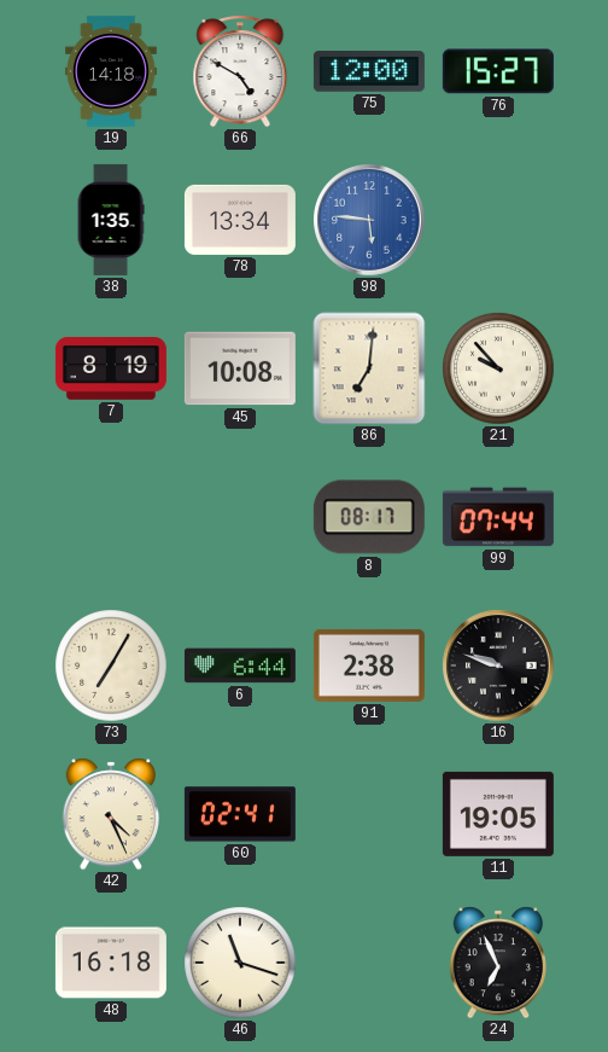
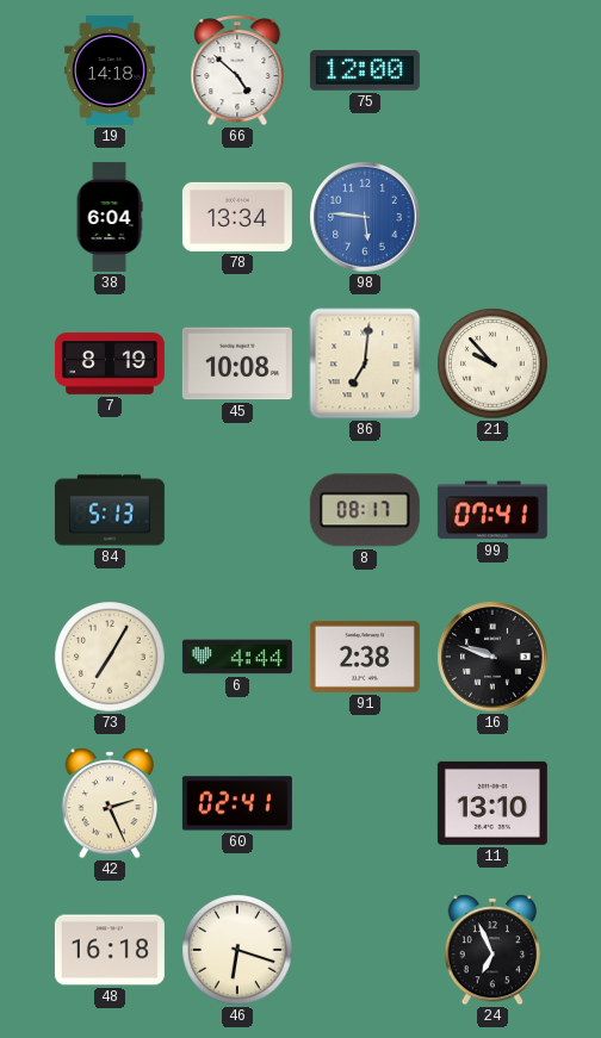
66: 4:50 -> 4:52 (237, 70)
76: 15:27 -> none (498, 71)
38: 1:35 -> 6:04 (110, 217)
84: none -> 5:13 (110, 510)
99: 07:44 -> 07:41 (492, 510)
6: 6:44 -> 4:44 (237, 657)
42: 4:26 -> 2:26 (110, 803)
11: 19:05 -> 13:10 (492, 803)
46: 11:18 -> 6:18 (237, 950)
